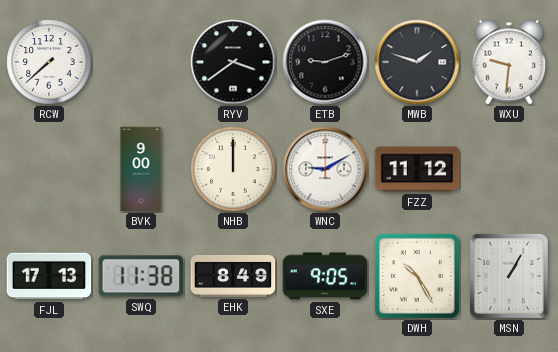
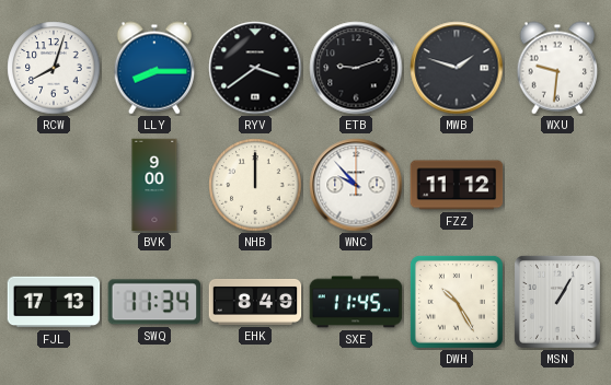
RCW: 7:38 -> 8:03 (54, 68)
LLY: none -> 8:15 (154, 68)
WNC: 9:10 -> 9:53 (356, 185)
SWQ: 11:38 -> 11:34 (153, 302)
SXE: 9:05 -> 11:45 (356, 302)
